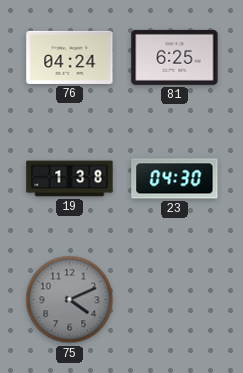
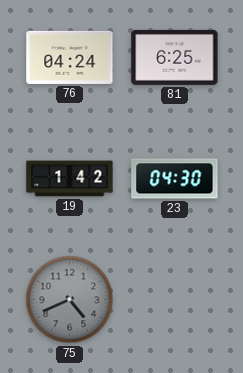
19: 1:38 -> 1:42 (70, 179)
75: 4:11 -> 4:41 (70, 300)
